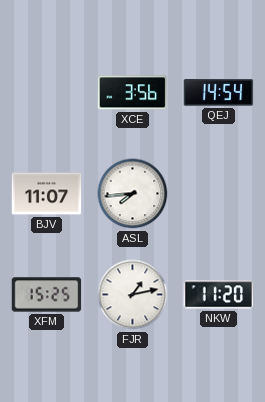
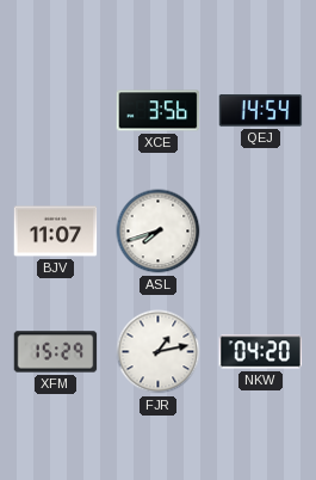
ASL: 7:44 -> 7:42 (159, 232)
XFM: 15:25 -> 15:29 (56, 352)
NKW: 11:20 -> 04:20 (261, 352)
